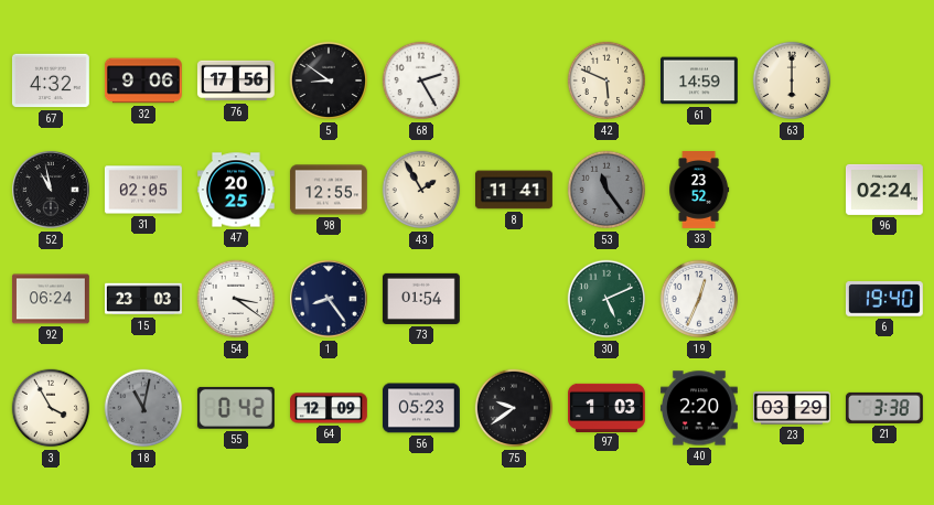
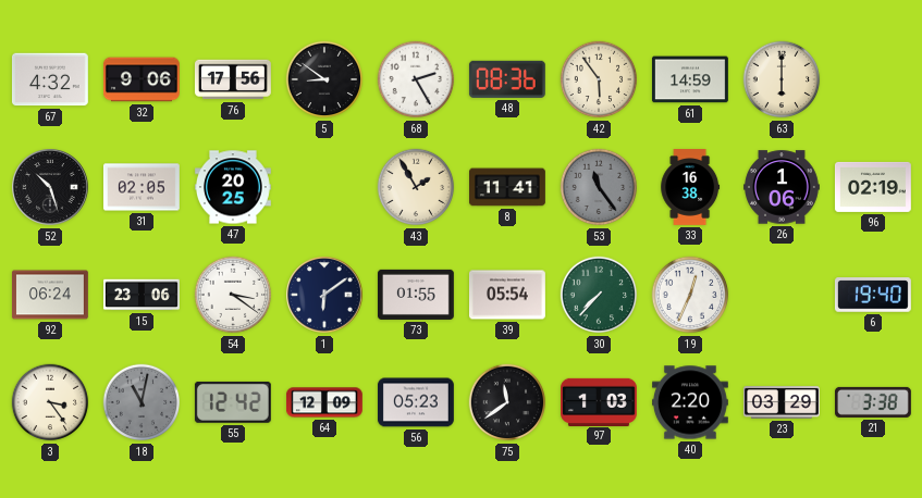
48: none -> 08:36 (507, 79)
42: 5:49 -> 5:54 (599, 79)
52: 10:58 -> 10:27 (50, 187)
98: 12:55 -> none (329, 190)
33: 23:52 -> 16:38 (690, 188)
26: none -> 1:06 (783, 187)
96: 02:24 -> 02:19 (873, 187)
15: 23:03 -> 23:06 (143, 295)
1: 8:24 -> 6:09 (324, 295)
73: 01:54 -> 01:55 (416, 295)
39: none -> 05:54 (508, 295)
30: 5:11 -> 7:37 (599, 295)
3: 3:55 -> 3:24 (50, 402)
55: 0:42 -> 12:42 (233, 402)
75: 9:39 -> 11:39 (507, 402)
